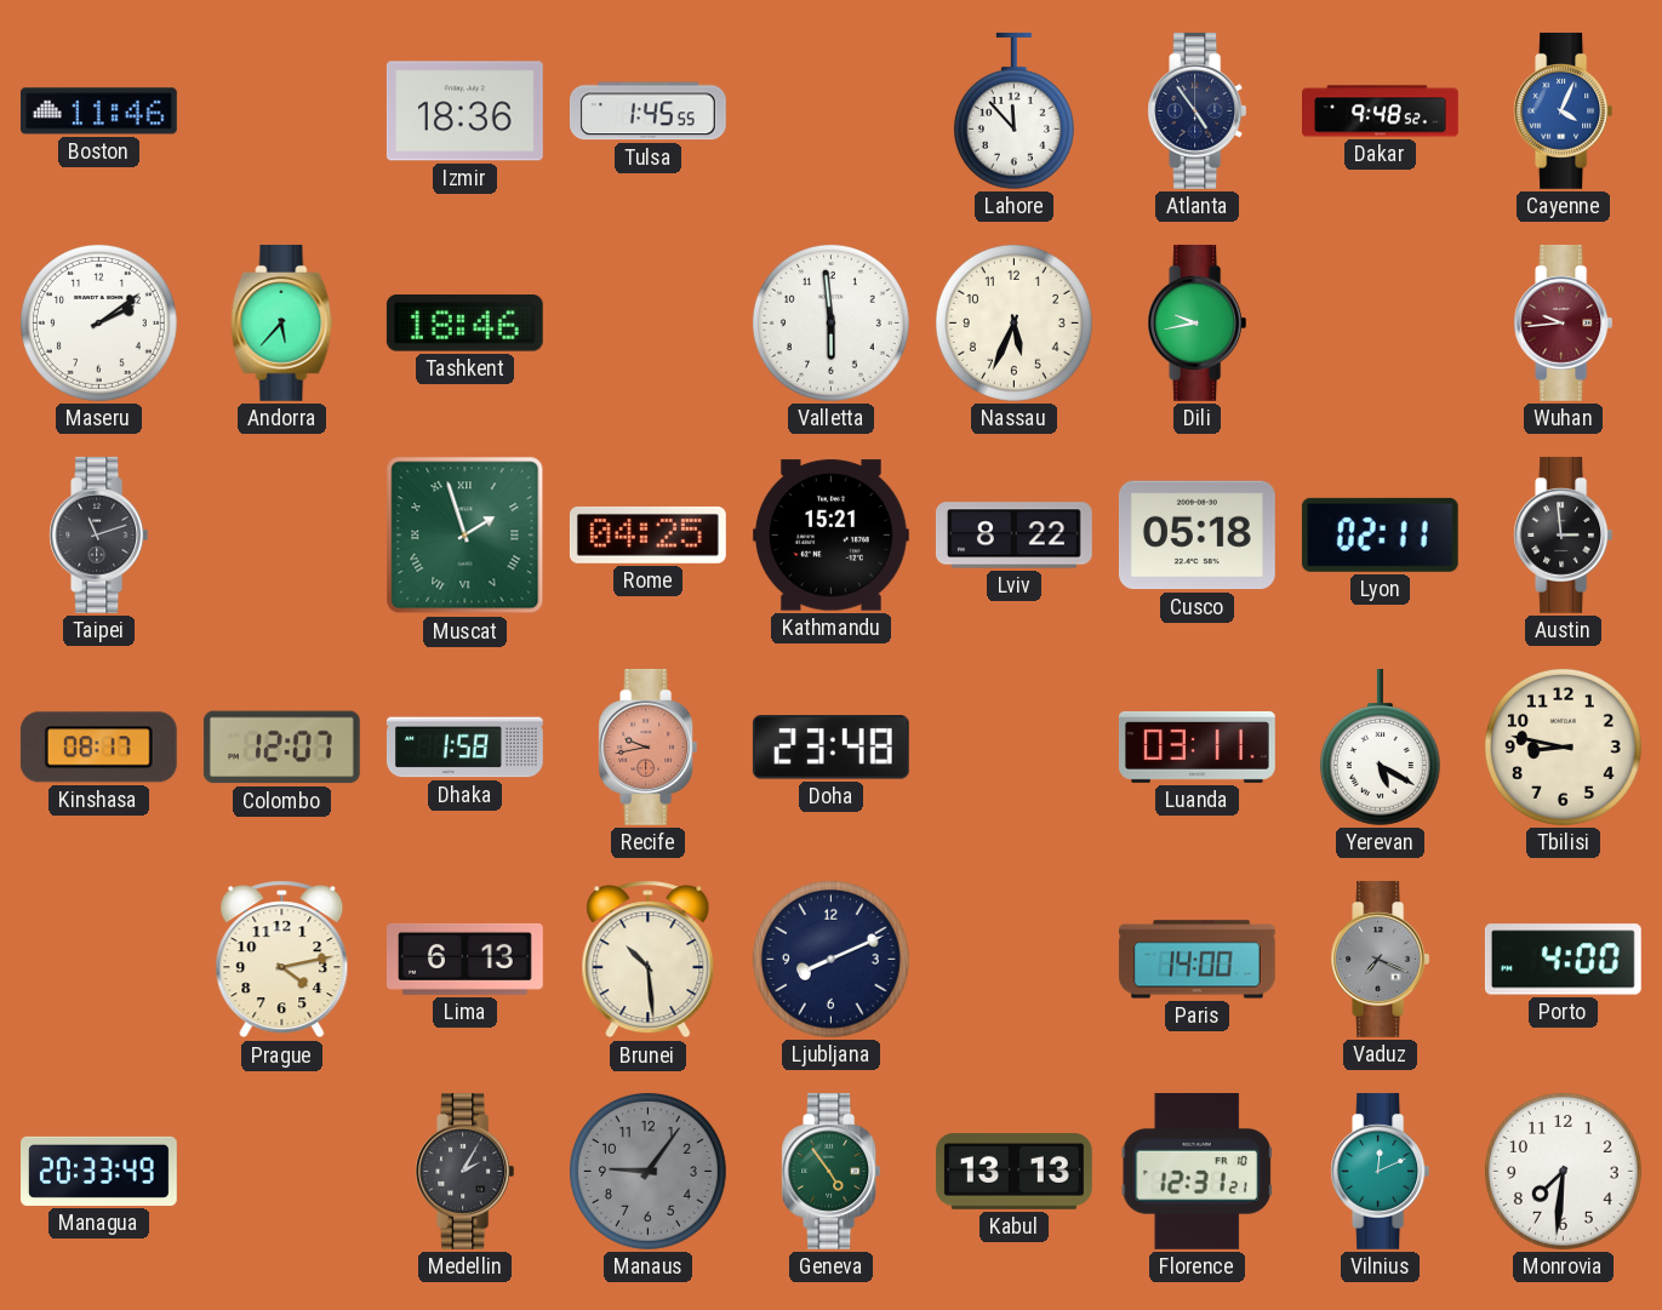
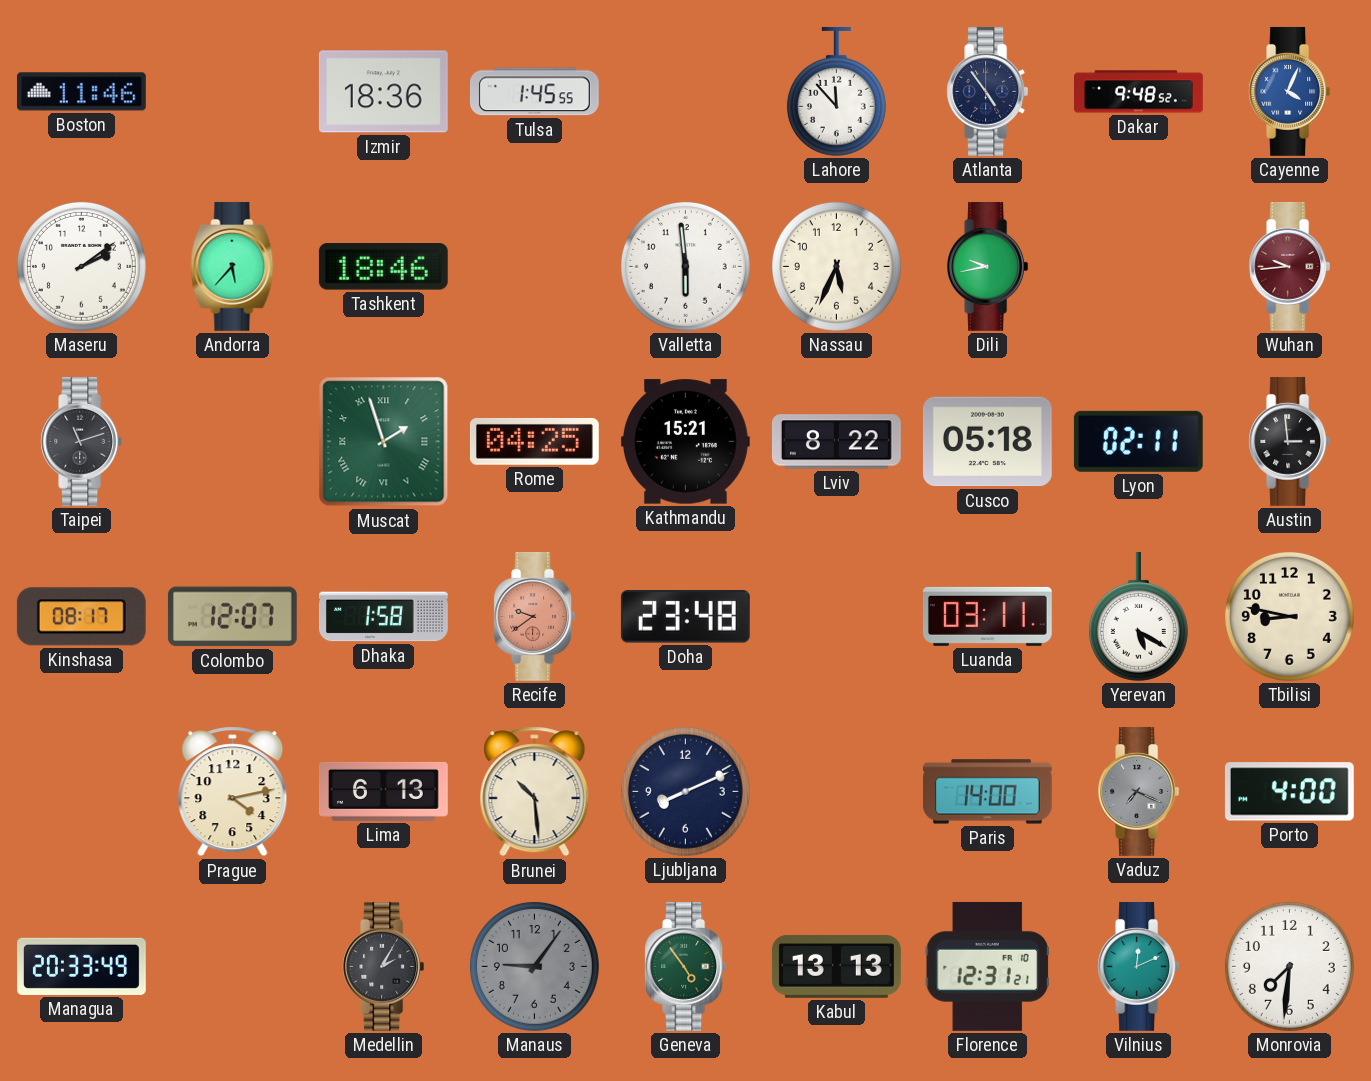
Recife: 9:43 -> 9:39 (535, 616)
